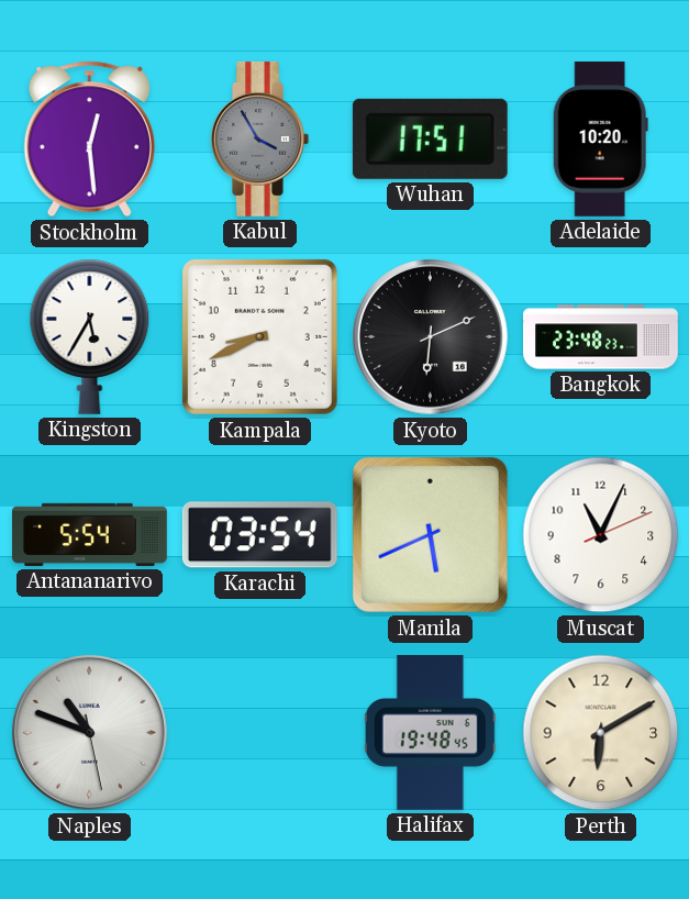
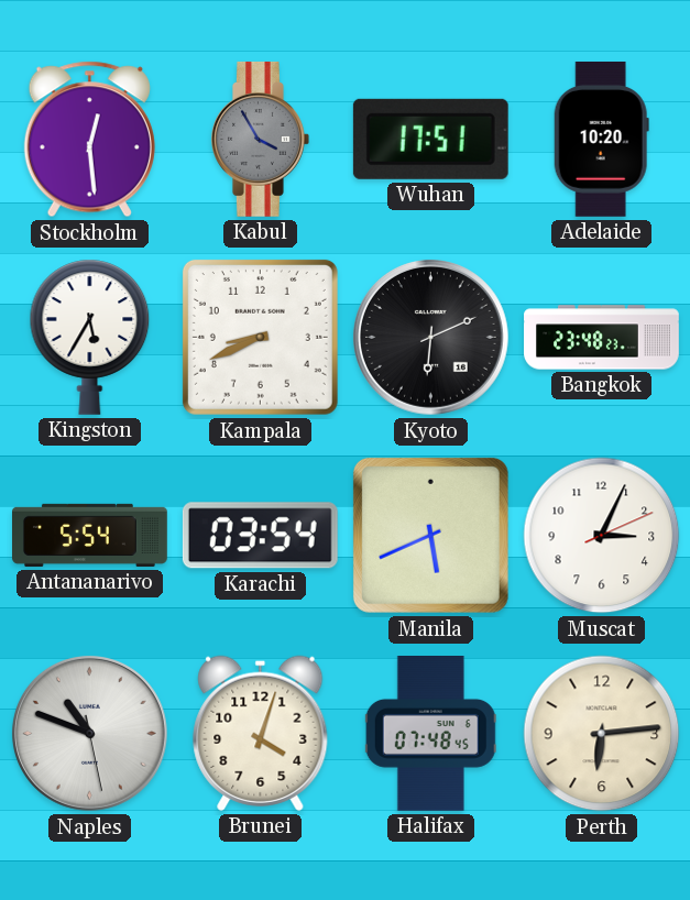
Muscat: 11:04 -> 3:04 (602, 536)
Brunei: none -> 4:03 (261, 733)
Halifax: 19:48 -> 07:48 (430, 734)
Perth: 6:10 -> 6:14 (602, 734)
